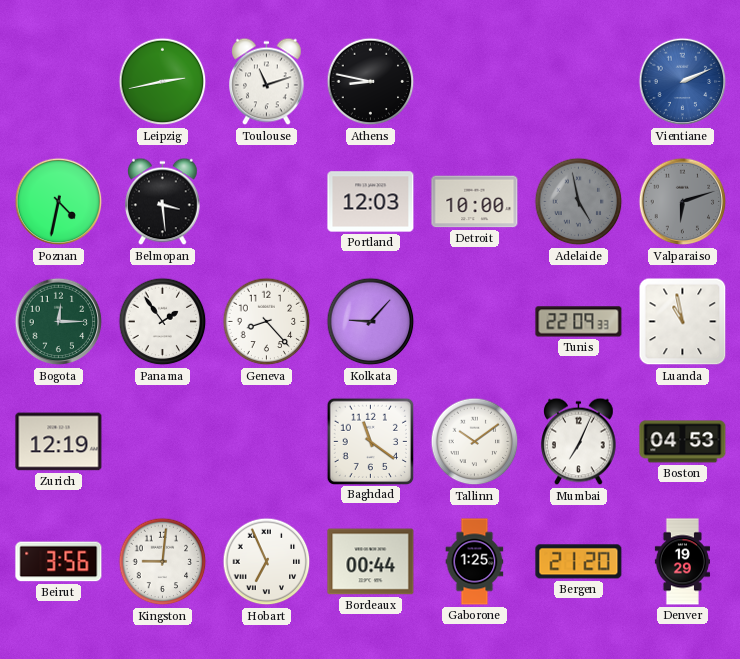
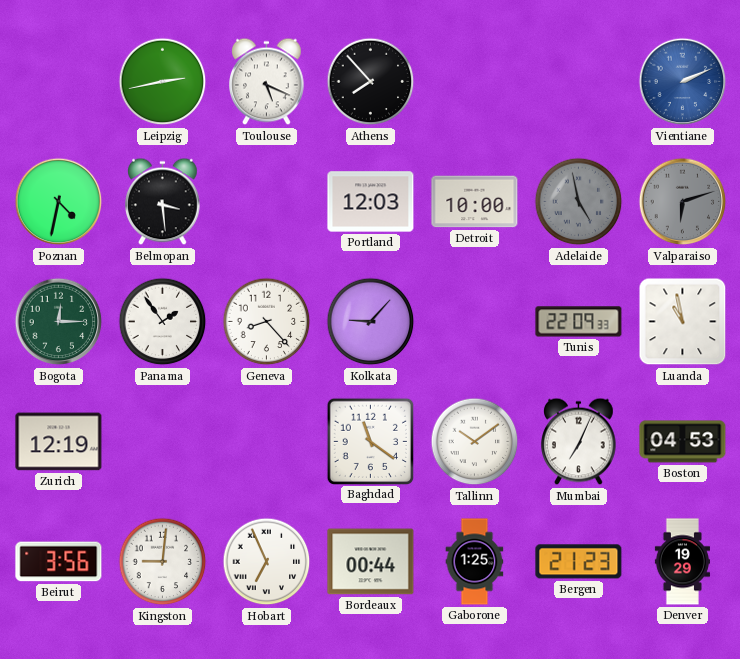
Toulouse: 11:12 -> 5:19 (267, 82)
Athens: 8:47 -> 7:53 (371, 82)
Bergen: 21:20 -> 21:23 (579, 562)
